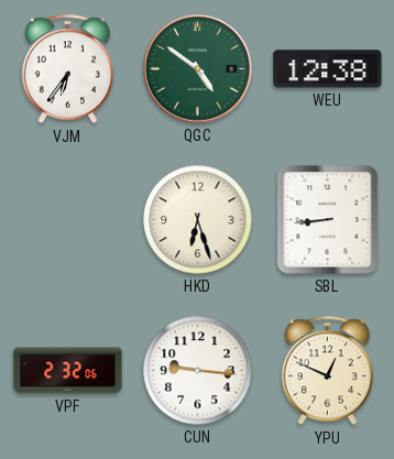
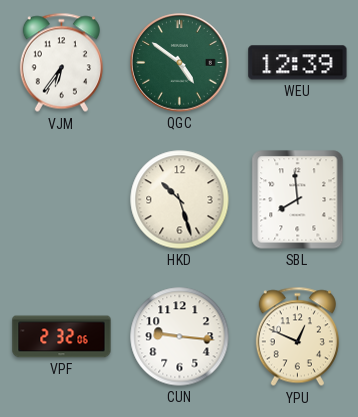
WEU: 12:38 -> 12:39 (298, 63)
HKD: 6:27 -> 10:27 (180, 200)
SBL: 8:44 -> 7:59 (298, 200)
